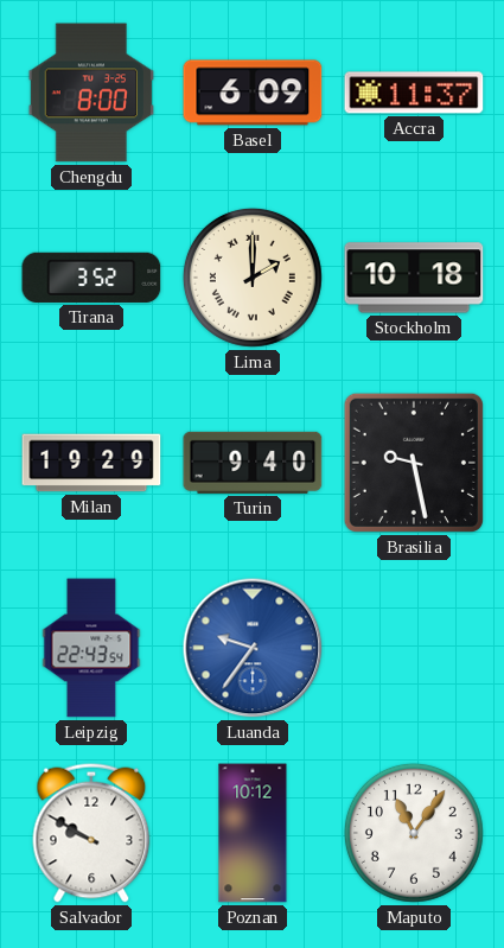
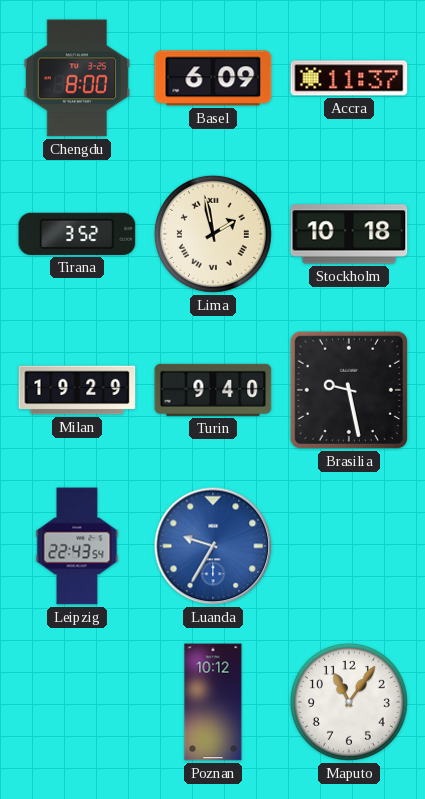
Lima: 2:00 -> 1:58 (213, 234)
Luanda: 9:36 -> 9:35 (213, 546)
Salvador: 9:50 -> none (91, 833)
